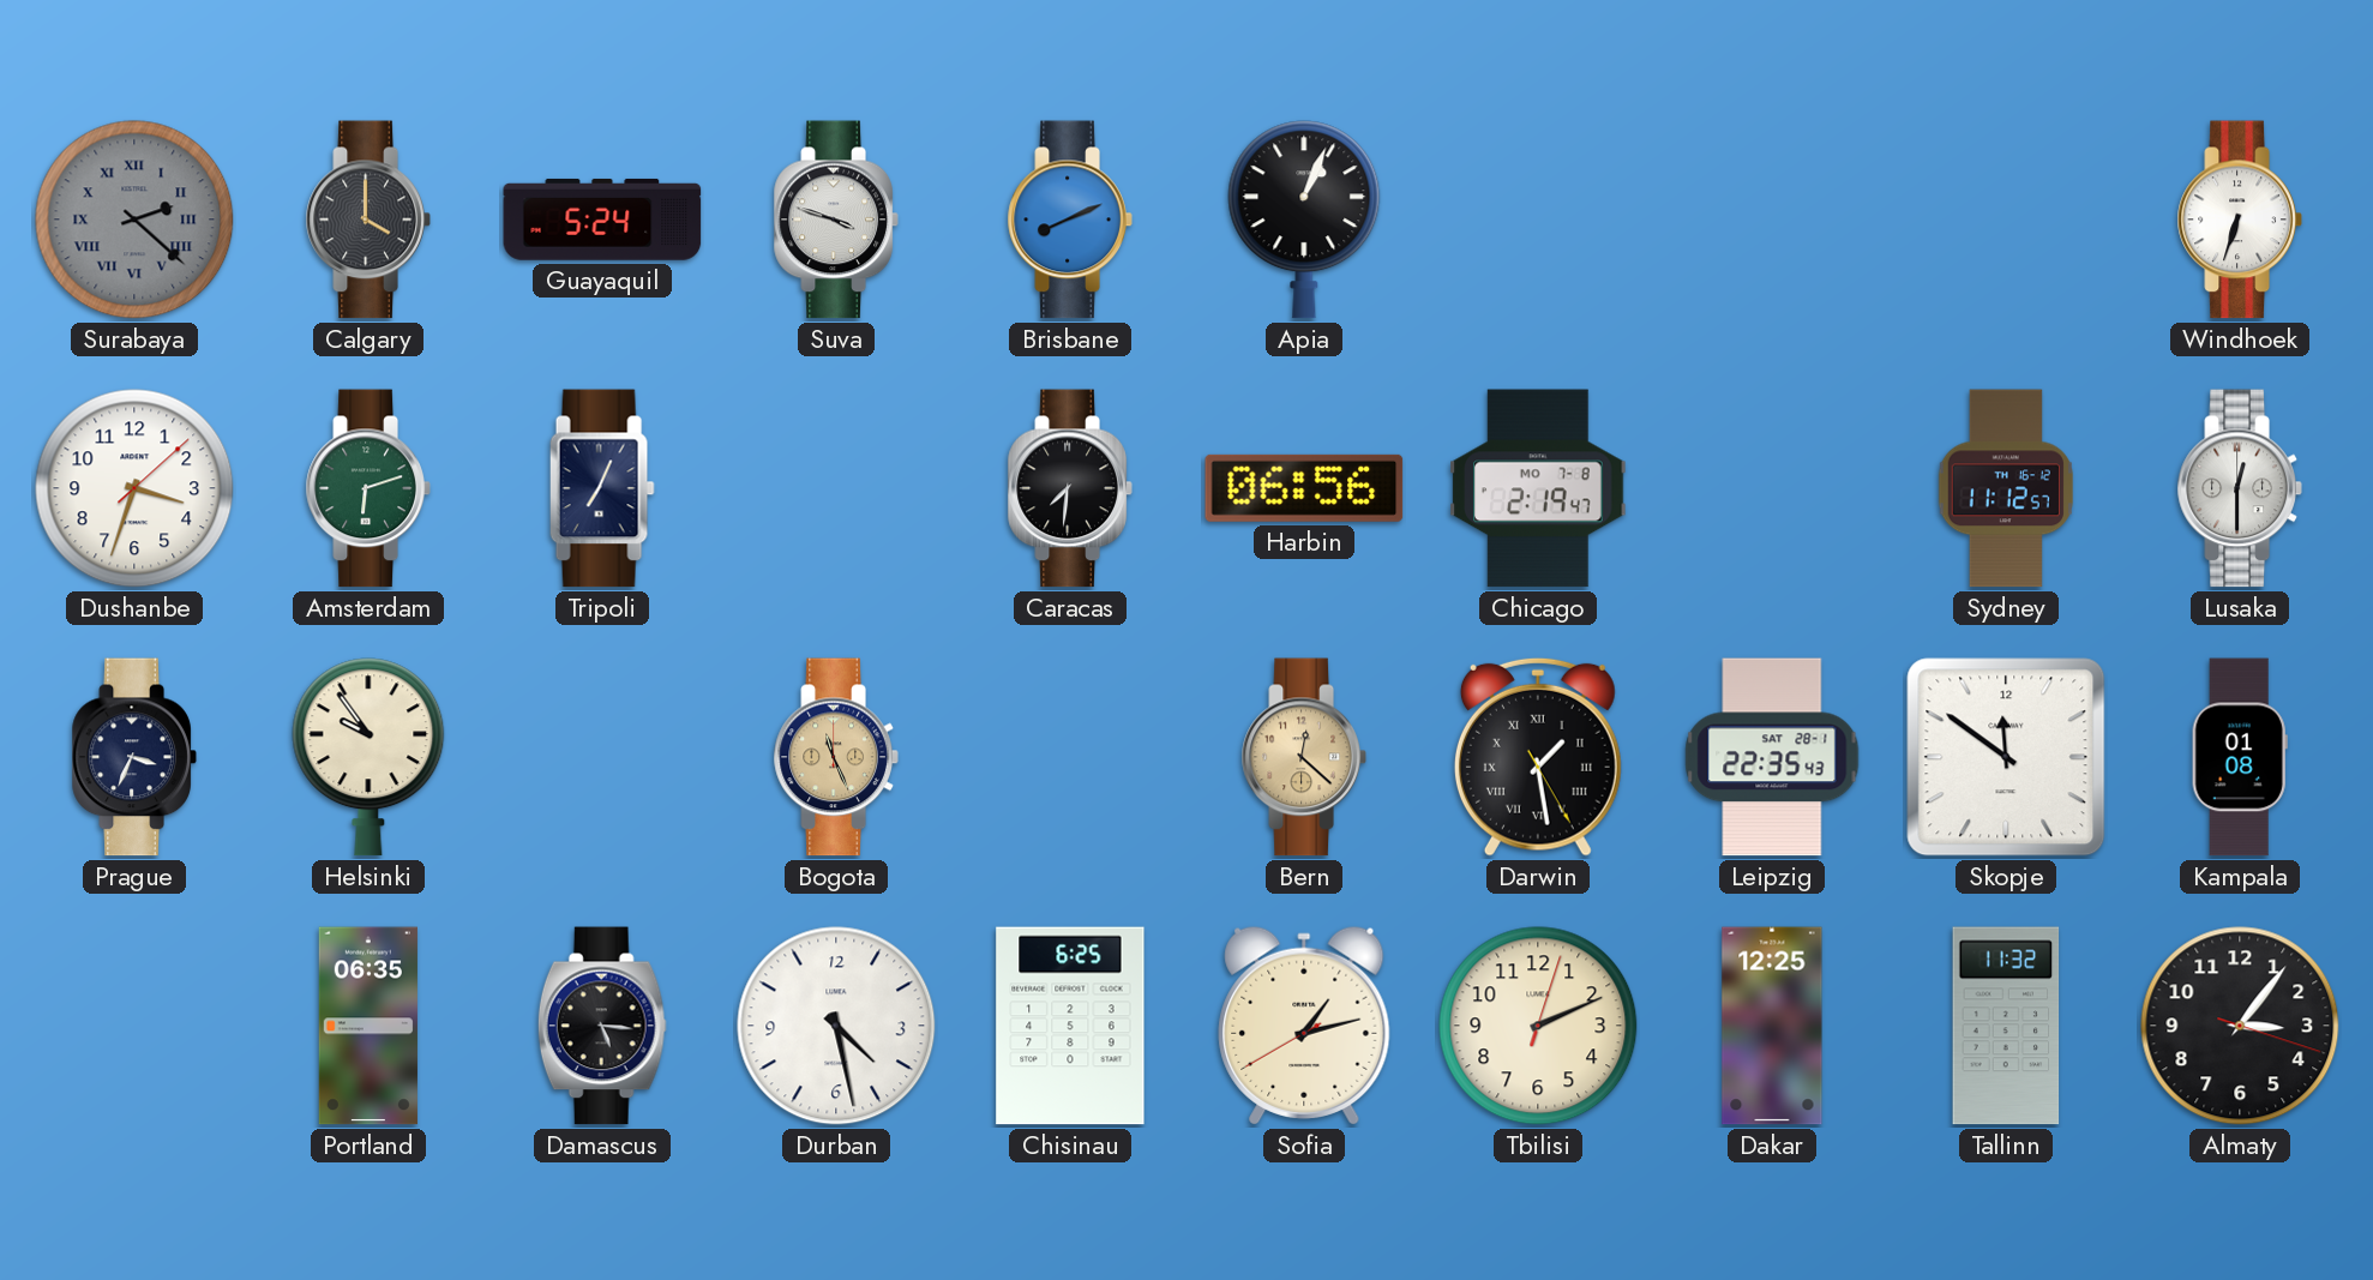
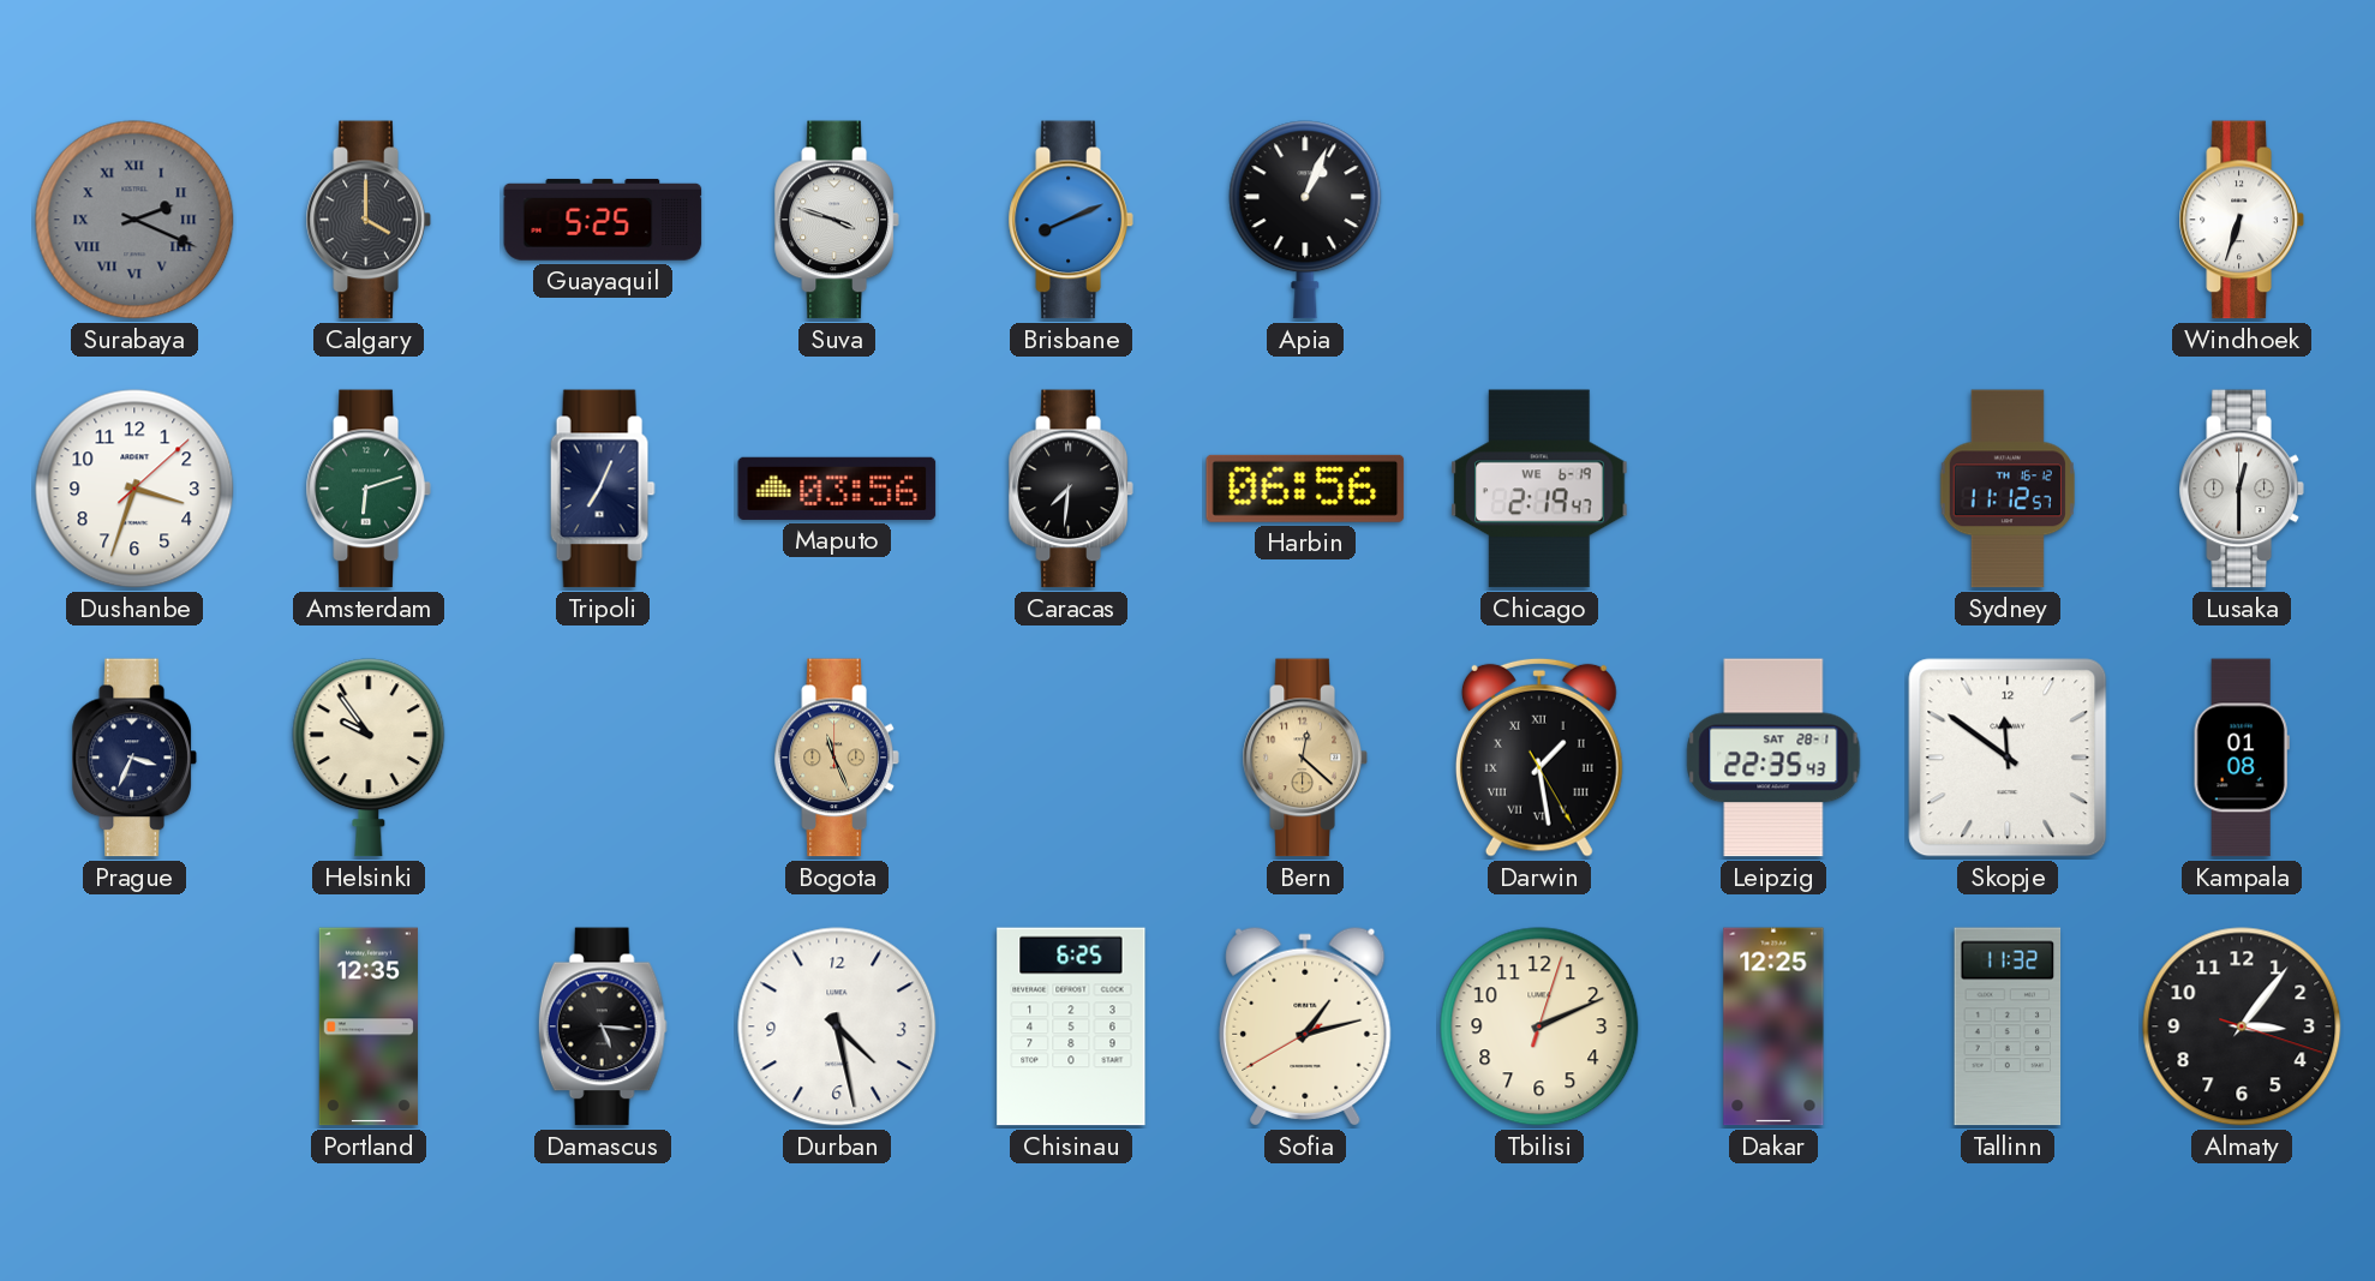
Surabaya: 2:22 -> 2:19 (134, 220)
Guayaquil: 5:24 -> 5:25 (603, 220)
Maputo: none -> 03:56 (837, 489)
Chicago date: MO 7-8 -> WE 6-19 (1539, 489)
Portland: 06:35 -> 12:35 (369, 1026)
